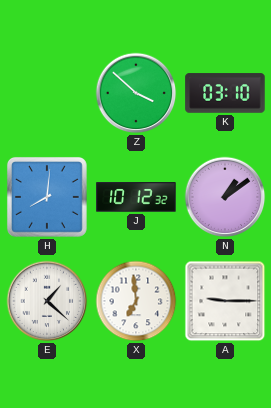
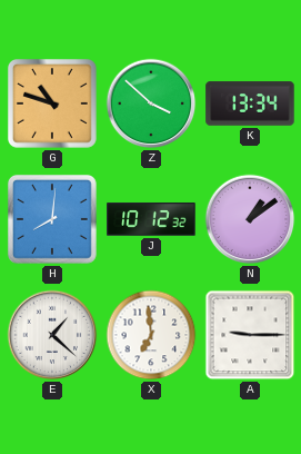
G: none -> 10:48 (52, 103)
K: 03:10 -> 13:34 (250, 103)
